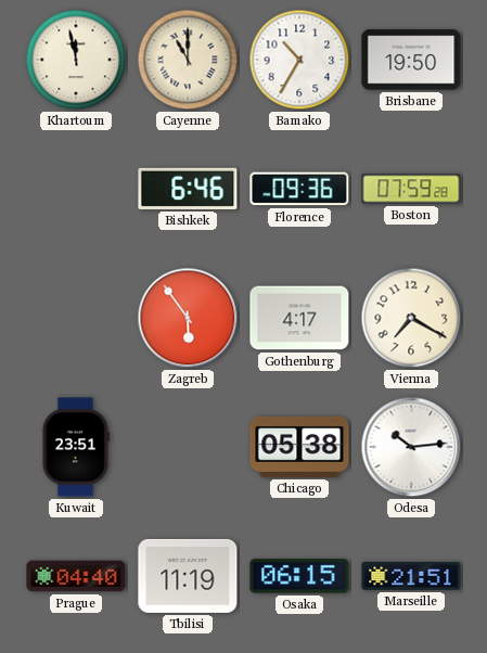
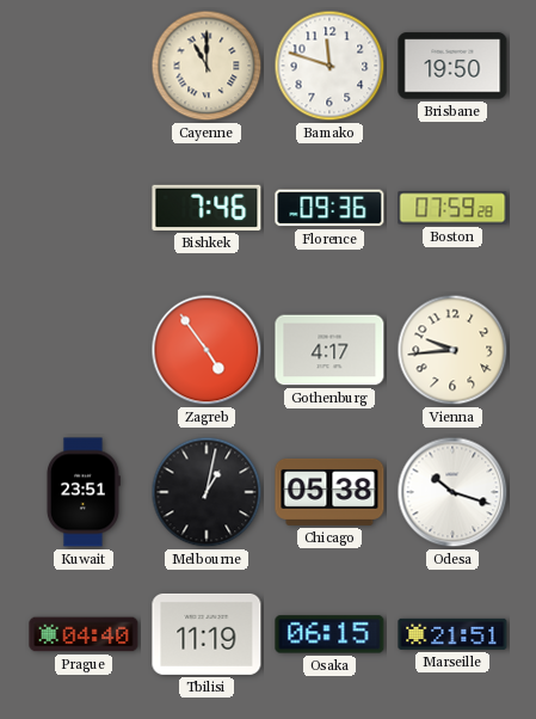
Khartoum: 11:58 -> none (76, 60)
Bamako: 10:35 -> 11:48 (329, 66)
Bishkek: 6:46 -> 7:46 (207, 208)
Zagreb: 5:54 -> 4:54 (207, 350)
Vienna: 7:20 -> 9:44 (452, 350)
Melbourne: none -> 1:02 (207, 492)
Odesa: 10:14 -> 10:18 (452, 492)
